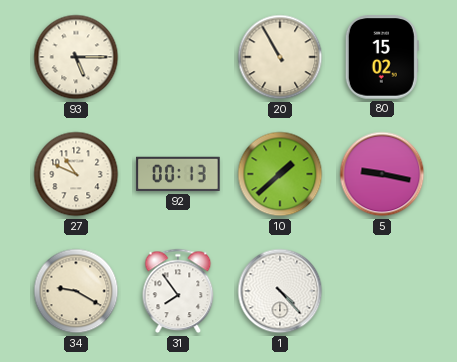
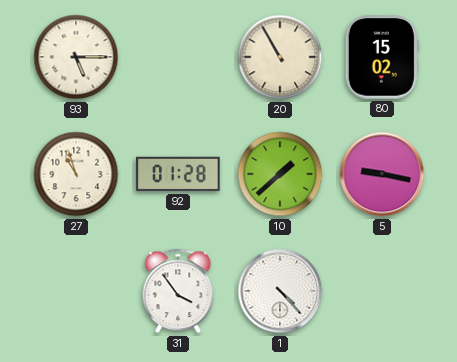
27: 10:49 -> 10:57 (76, 174)
92: 00:13 -> 01:28 (178, 174)
34: 9:20 -> none (76, 291)
31: 7:54 -> 3:54 (178, 291)
